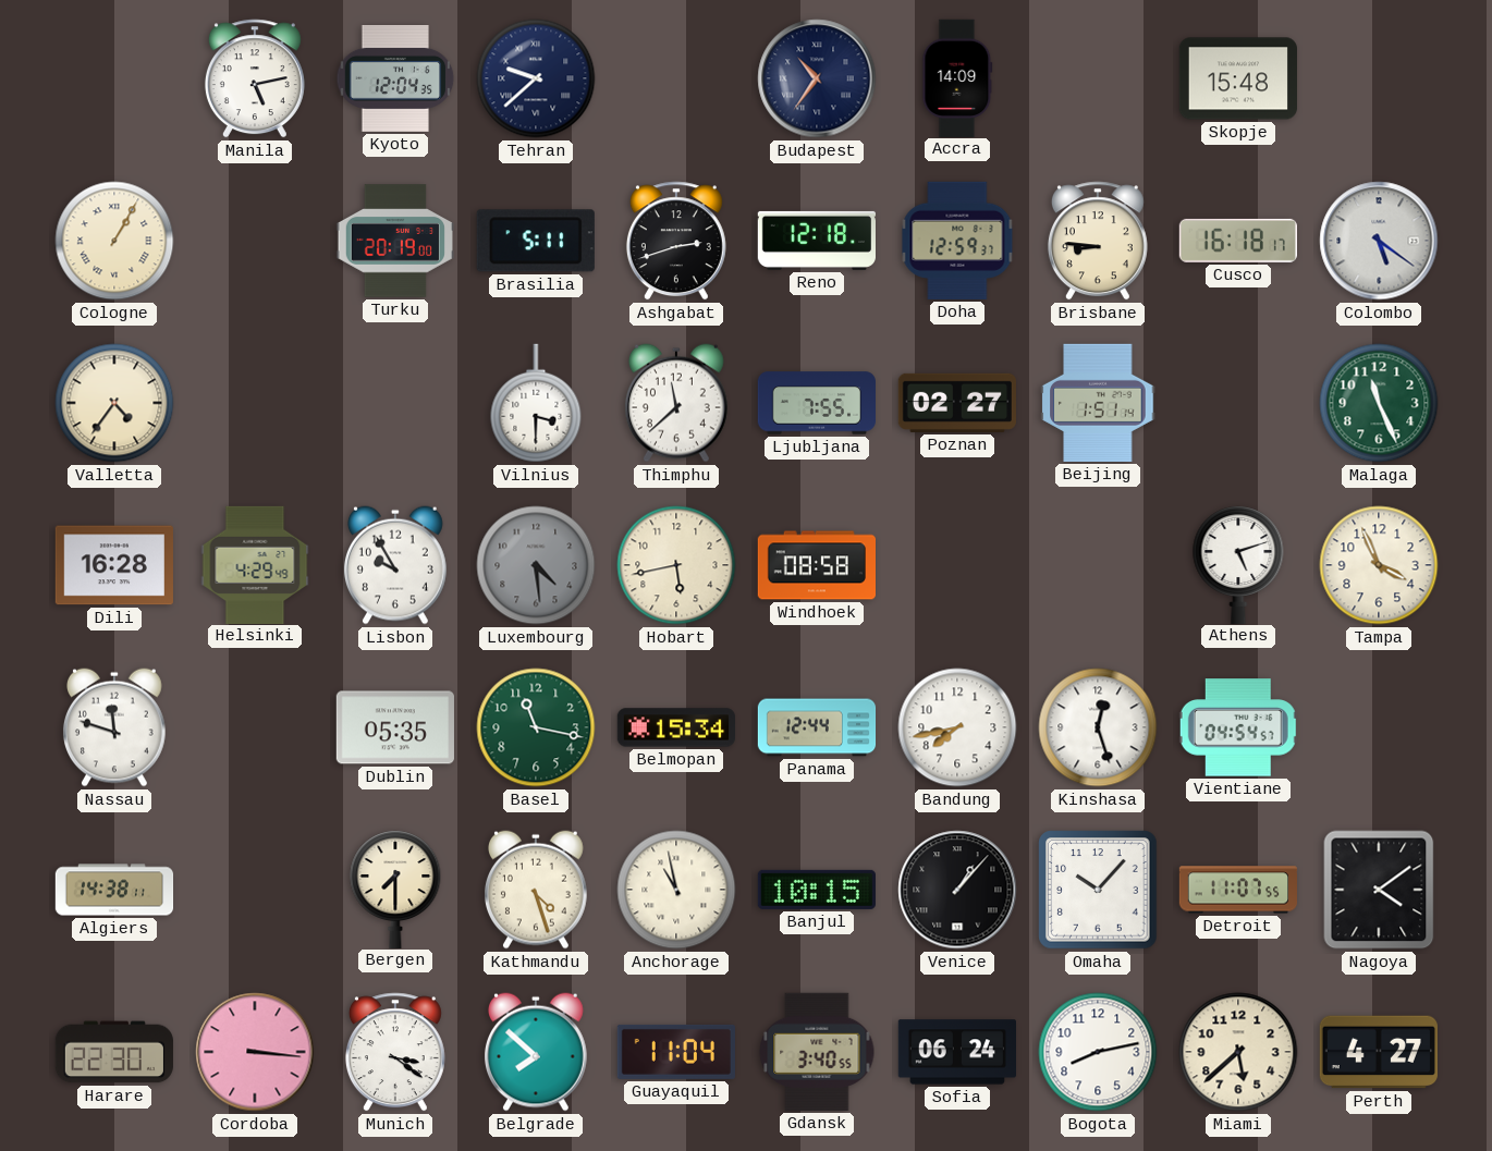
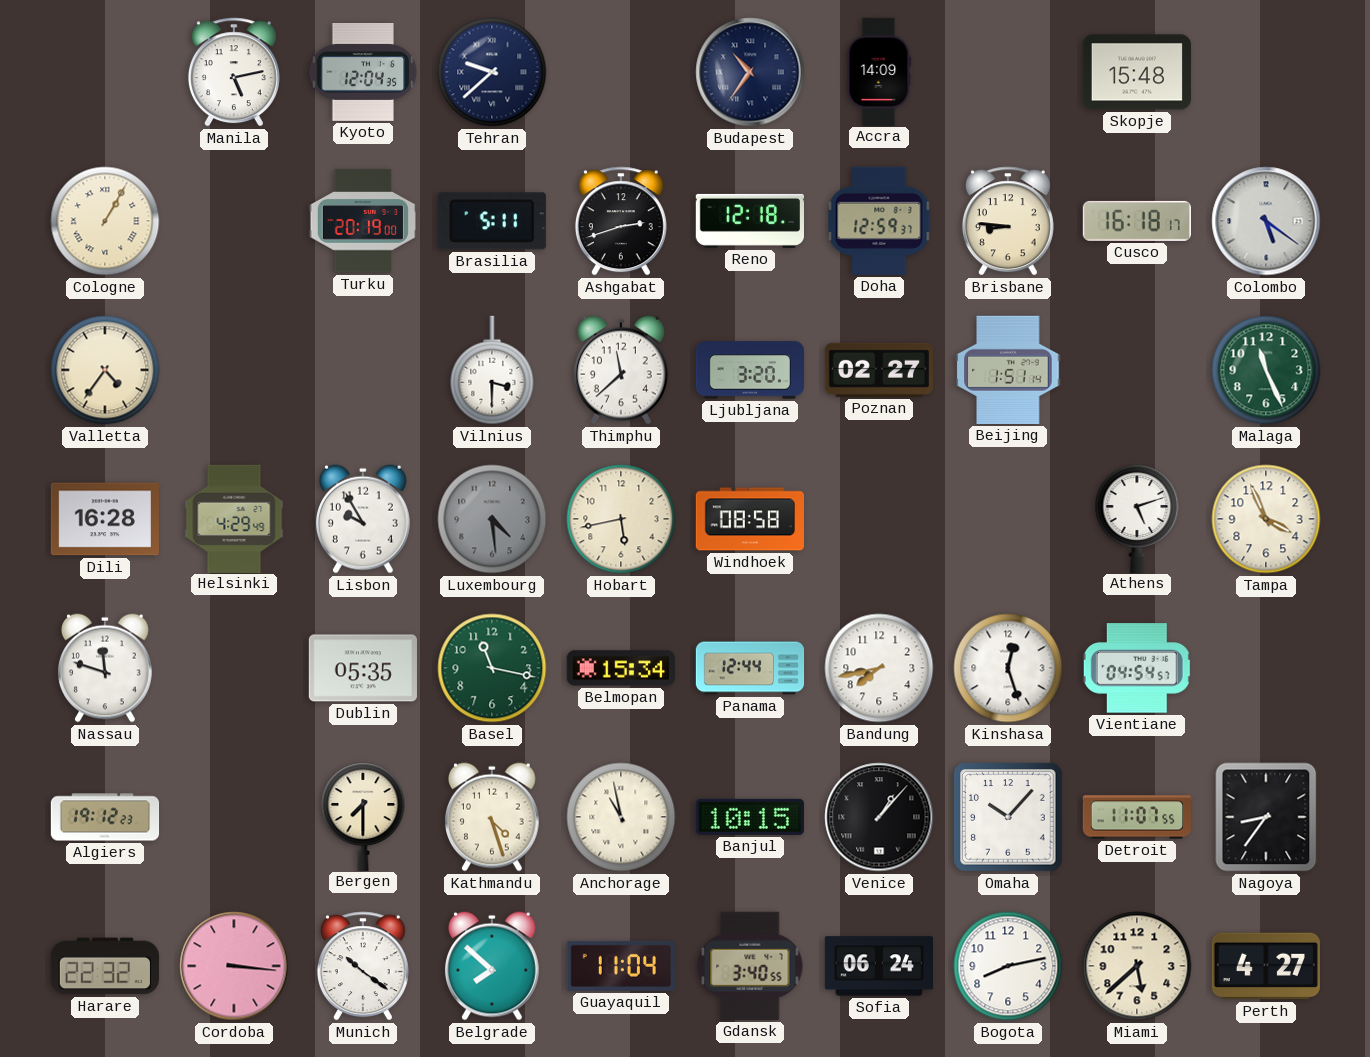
Ljubljana: 7:55 -> 3:20 (749, 370)
Algiers: 14:38 -> 19:12 (105, 817)
Nagoya: 4:09 -> 8:36 (1266, 817)
Harare: 22:30 -> 22:32 (105, 966)
Munich: 3:21 -> 10:21 (363, 966)
